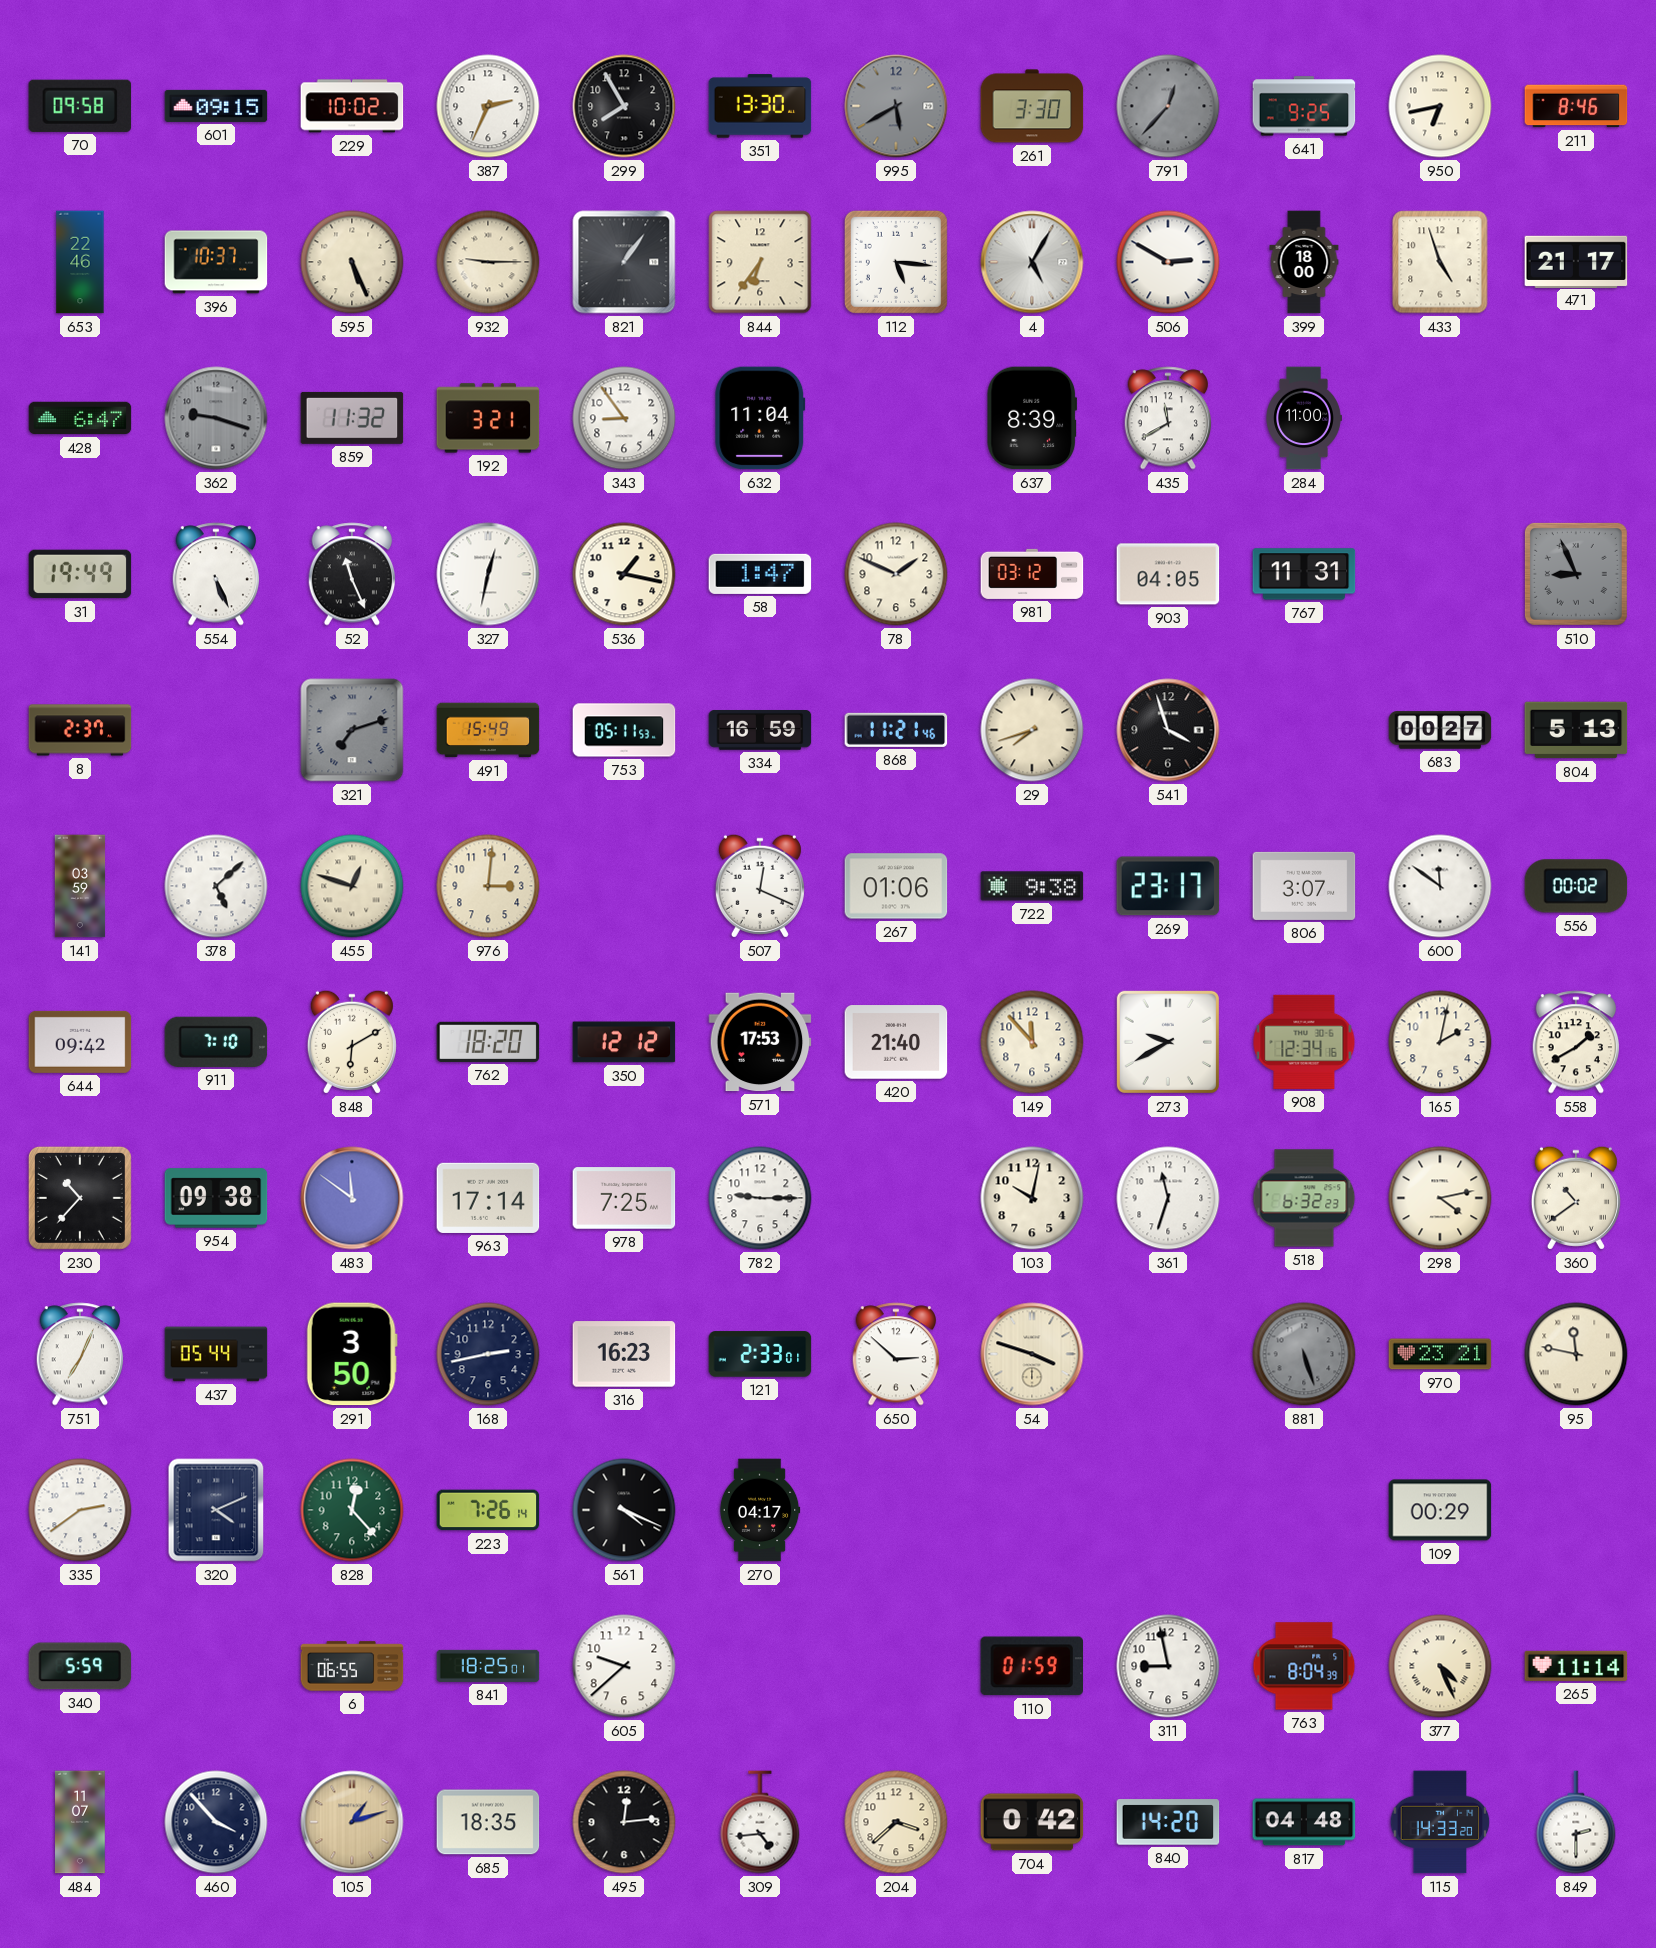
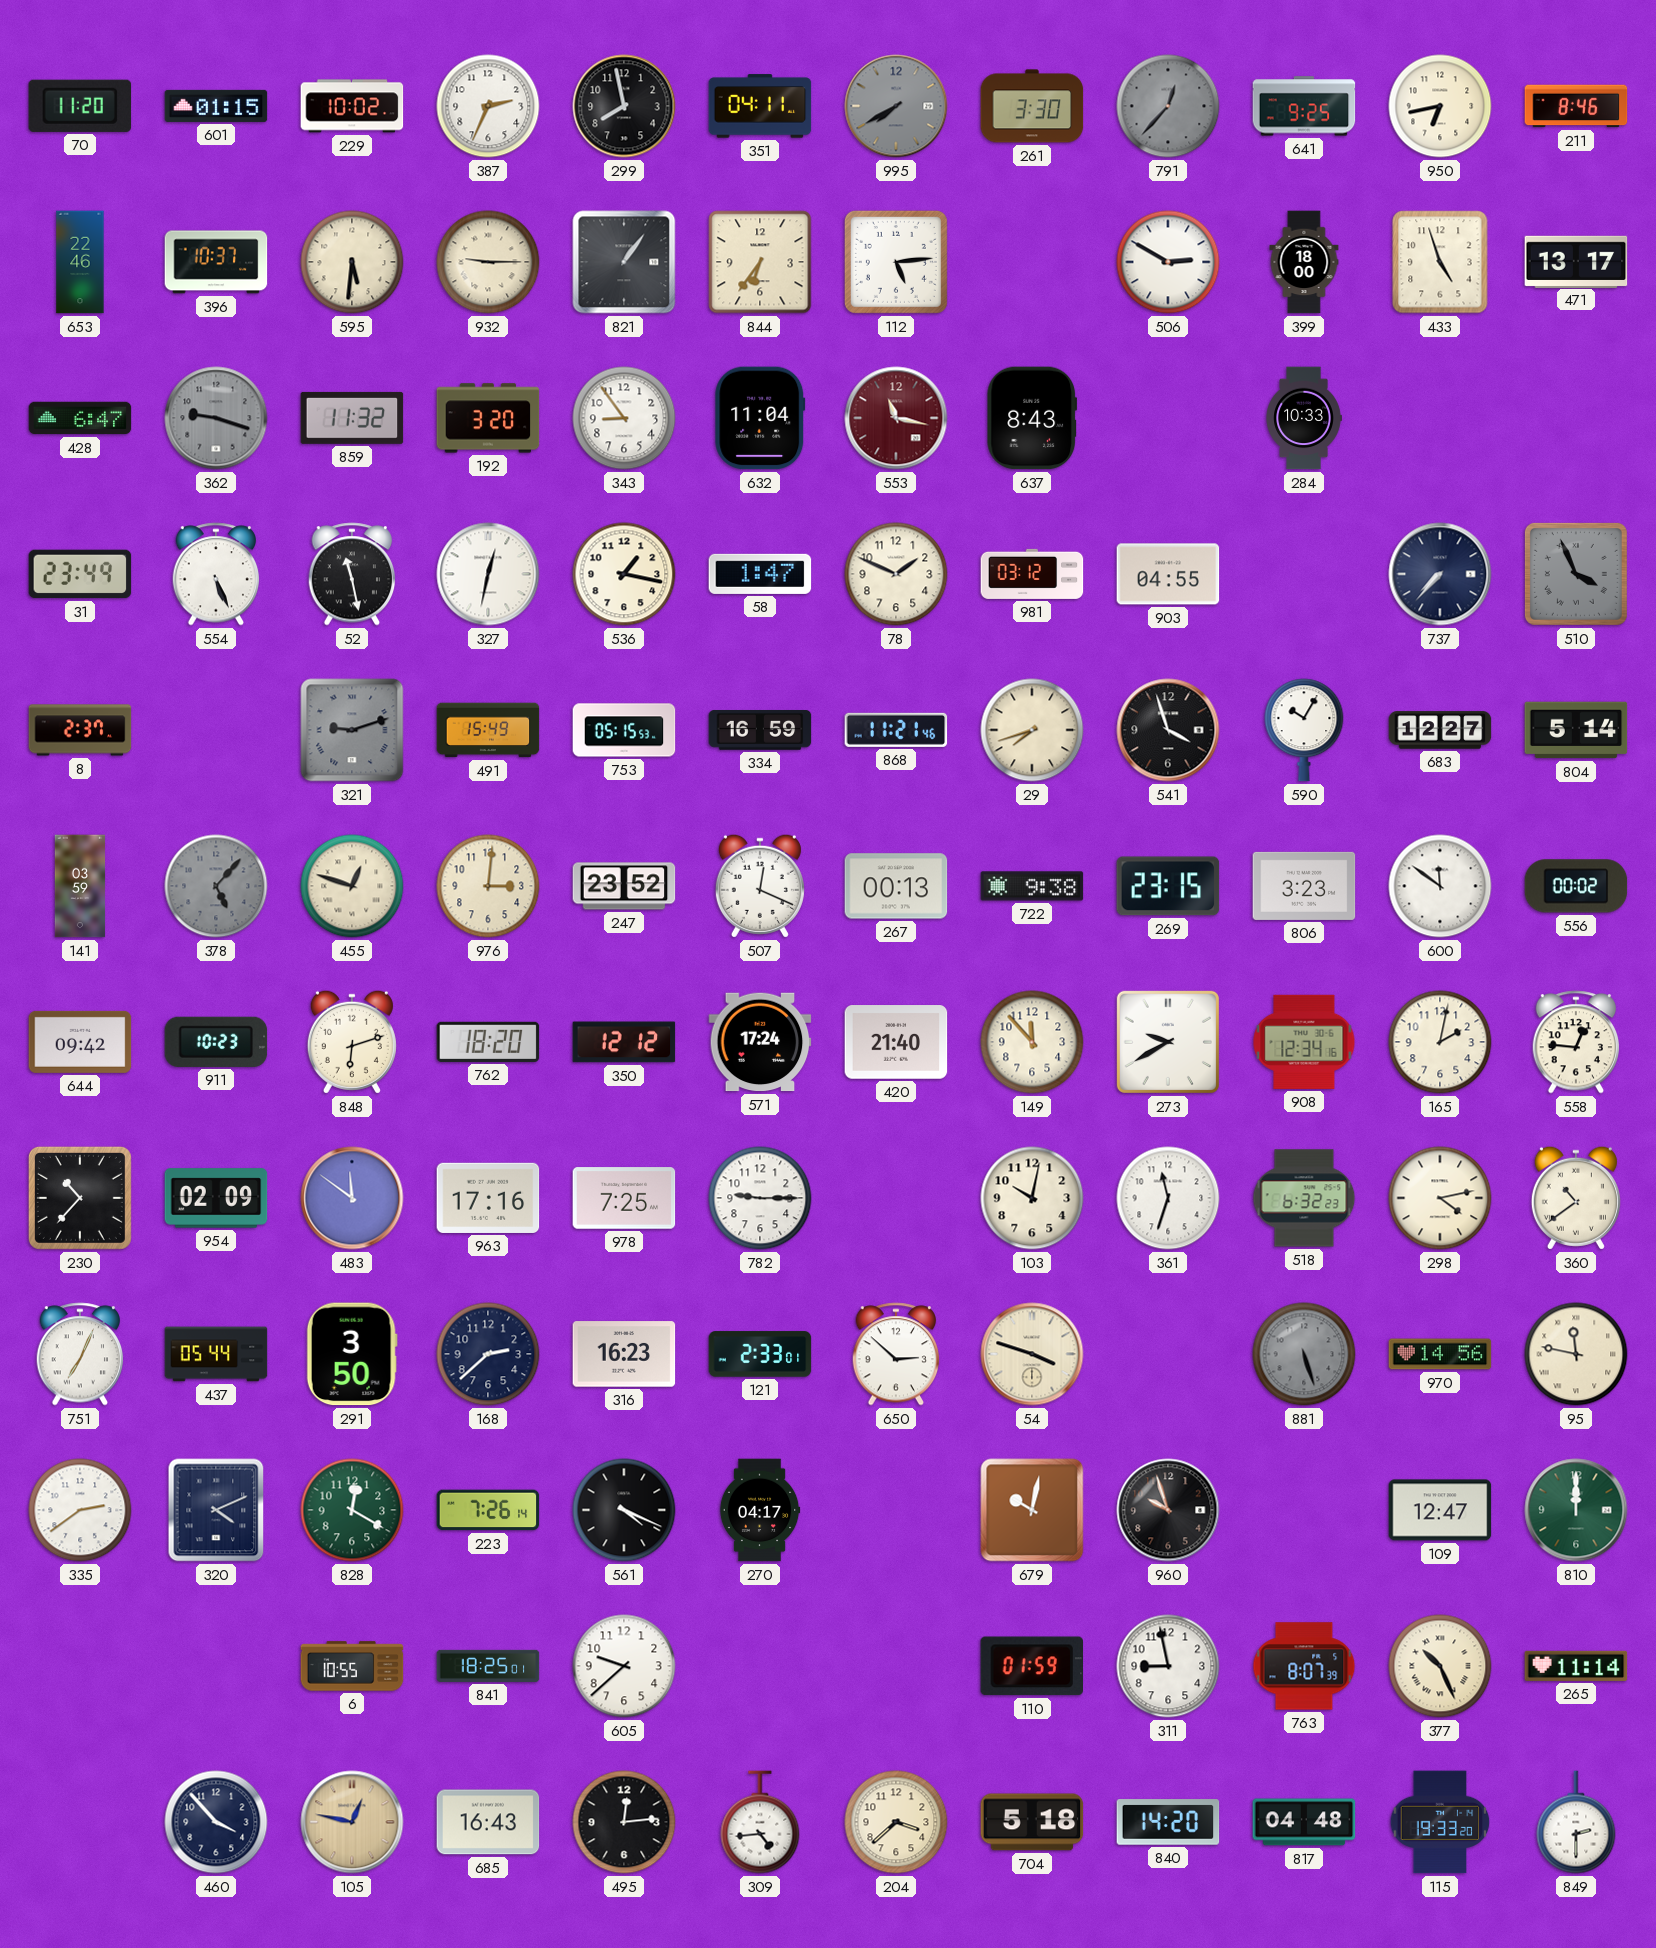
70: 09:58 -> 11:20 (80, 106)
601: 09:15 -> 01:15 (216, 106)
299: 7:55 -> 7:58 (624, 106)
351: 13:30 -> 04:11 (760, 106)
995: 5:40 -> 7:40 (896, 106)
595: 5:26 -> 5:31 (352, 262)
112: 5:16 -> 5:14 (896, 262)
4: 5:05 -> none (1032, 262)
471: 21:17 -> 13:17 (1576, 261)
192: 3:21 -> 3:20 (488, 418)
553: none -> 11:17 (896, 418)
637: 8:39 -> 8:43 (1032, 418)
435: 11:40 -> none (1168, 418)
284: 11:00 -> 10:33 (1304, 418)
31: 19:49 -> 23:49 (80, 574)
52: 11:26 -> 11:28 (352, 574)
903: 04:05 -> 04:55 (1168, 574)
767: 11:31 -> none (1304, 574)
737: none -> 7:37 (1440, 574)
510: 8:56 -> 3:56 (1576, 574)
321: 7:12 -> 9:12 (352, 730)
753: 05:11 -> 05:15 (624, 730)
590: none -> 10:05 (1304, 730)
683: 00:27 -> 12:27 (1440, 730)
804: 5:13 -> 5:14 (1576, 730)
378: 5:08 -> 5:07 (216, 886)
378 dial: white -> grey (216, 886)
247: none -> 23:52 (624, 886)
267: 01:06 -> 00:13 (896, 886)
269: 23:17 -> 23:15 (1168, 886)
806: 3:07 -> 3:23 (1304, 886)
911: 7:10 -> 10:23 (216, 1042)
848: 6:10 -> 6:12 (352, 1042)
571: 17:53 -> 17:24 (760, 1042)
558: 1:40 -> 12:46 (1576, 1042)
954: 09:38 -> 02:09 (216, 1198)
963: 17:14 -> 17:16 (488, 1198)
168: 2:43 -> 2:38 (488, 1354)
970: 23:21 -> 14:56 (1440, 1354)
828: 12:23 -> 12:20 (352, 1510)
679: none -> 10:02 (1032, 1510)
960: none -> 9:57 (1168, 1510)
109: 00:29 -> 12:47 (1440, 1510)
810: none -> 12:00 (1576, 1510)
340: 5:59 -> none (80, 1666)
6: 06:55 -> 10:55 (352, 1666)
763: 8:04 -> 8:07 (1304, 1666)
377: 4:26 -> 10:26 (1440, 1666)
484: 11:07 -> none (81, 1822)
105: 1:12 -> 12:47 (352, 1822)
685: 18:35 -> 16:43 (488, 1822)
704: 0:42 -> 5:18 (1032, 1822)
115: 14:33 -> 19:33 (1440, 1822)
